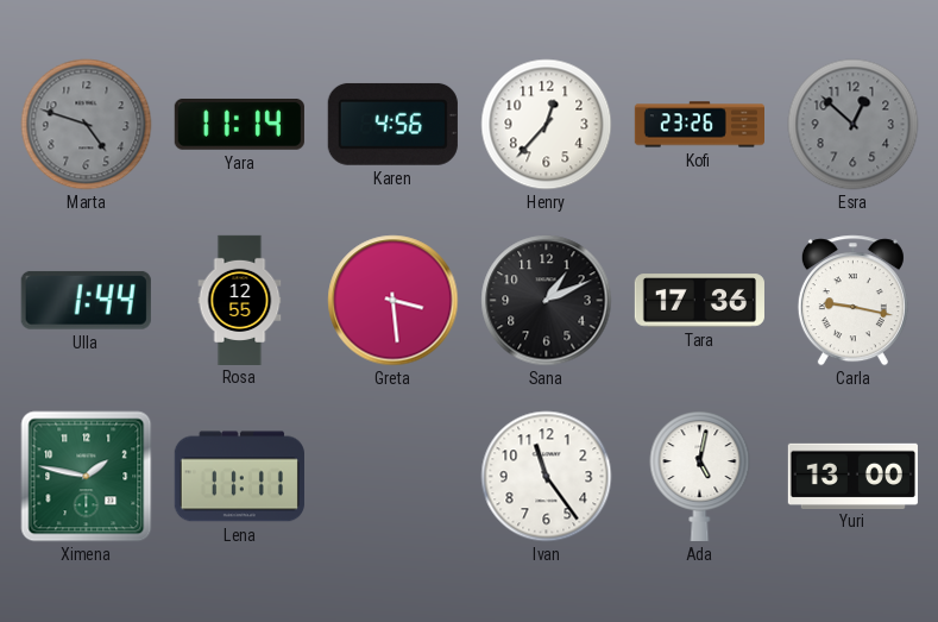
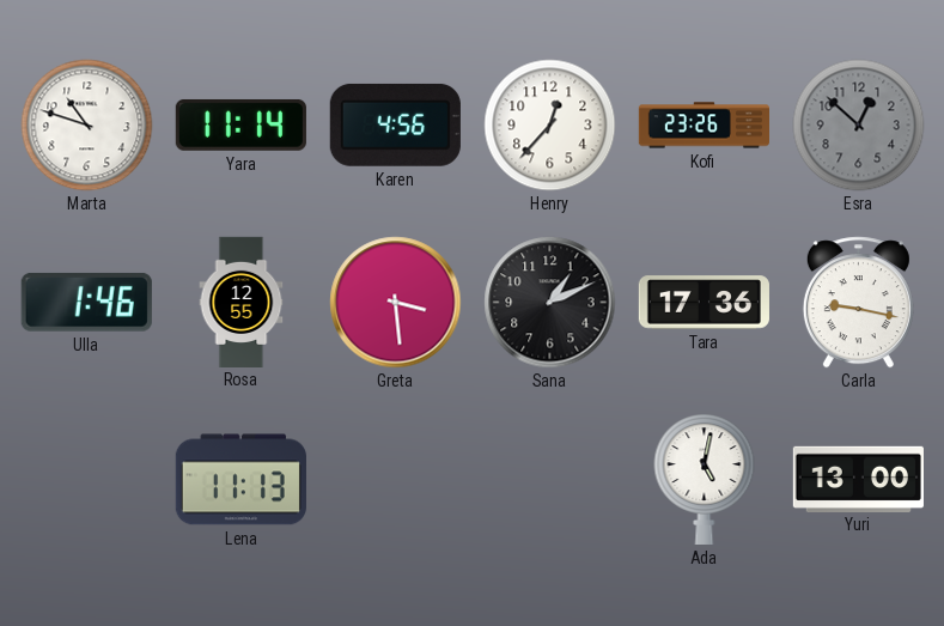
Marta: 4:48 -> 10:48 (87, 126)
Marta dial: grey -> white (87, 126)
Ulla: 1:44 -> 1:46 (86, 302)
Ximena: 1:47 -> none (87, 477)
Lena: 11:11 -> 11:13 (240, 480)
Ivan: 11:24 -> none (547, 477)
